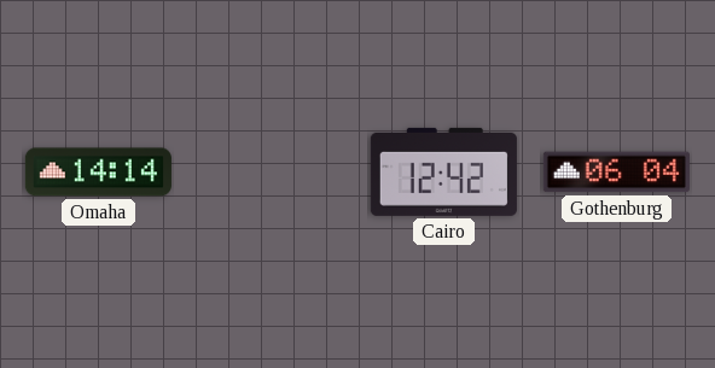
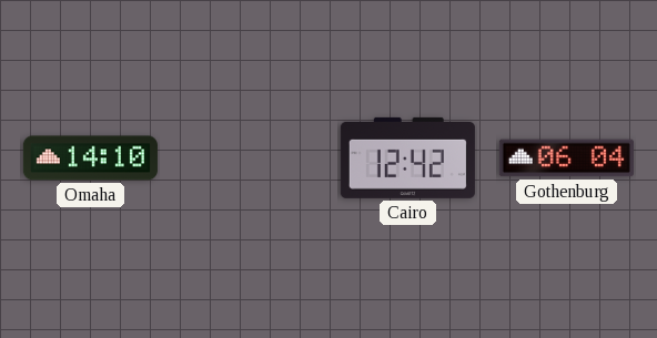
Omaha: 14:14 -> 14:10 (90, 158)
